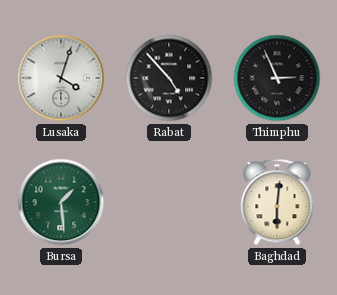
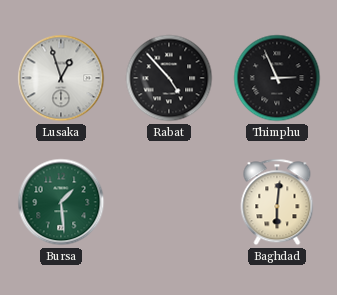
Lusaka: 4:03 -> 12:57 (61, 78)
